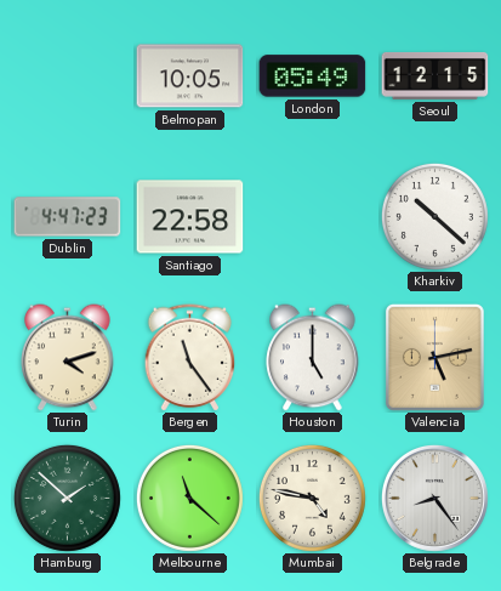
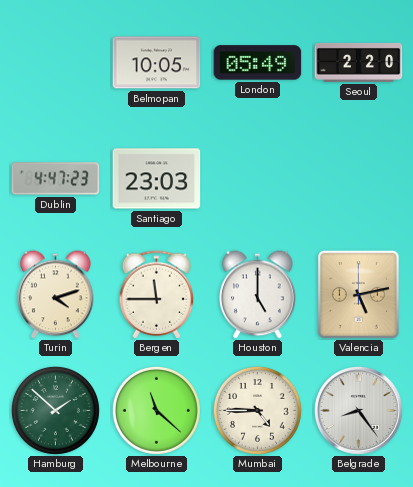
Seoul: 12:15 -> 2:20 (359, 62)
Santiago: 22:58 -> 23:03 (157, 179)
Kharkiv: 10:22 -> none (434, 216)
Bergen: 11:24 -> 11:45 (157, 295)
Mumbai: 4:47 -> 4:45 (257, 410)
